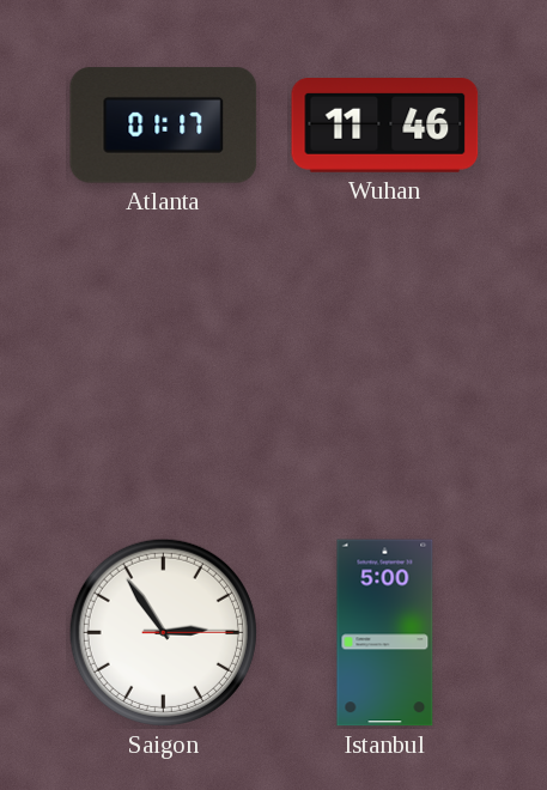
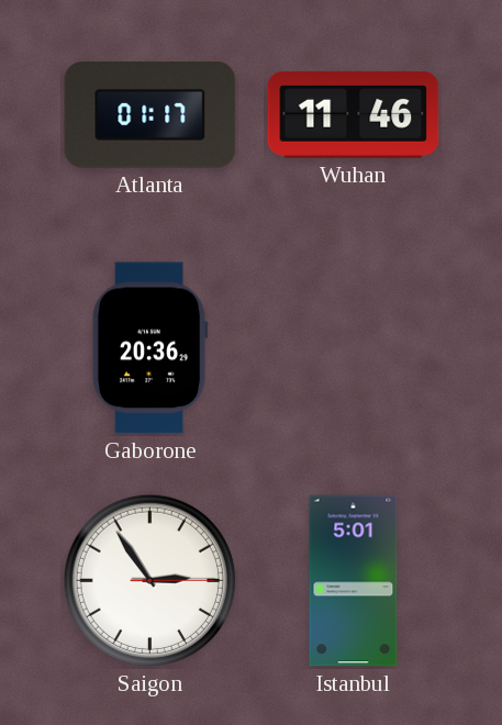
Gaborone: none -> 20:36 (149, 348)
Istanbul: 5:00 -> 5:01 (354, 581)
